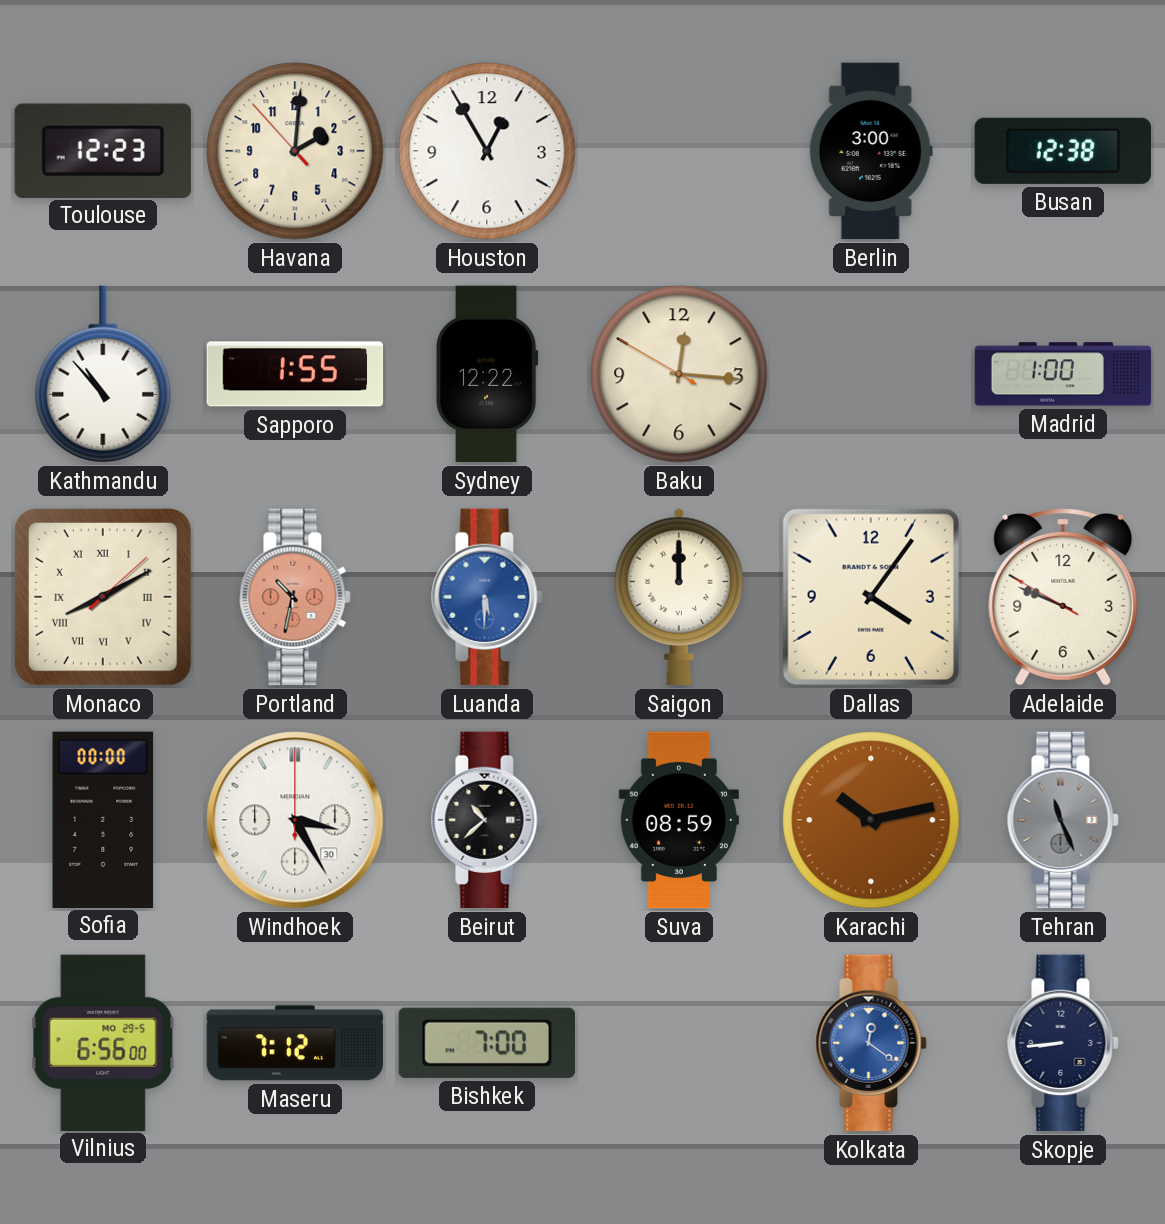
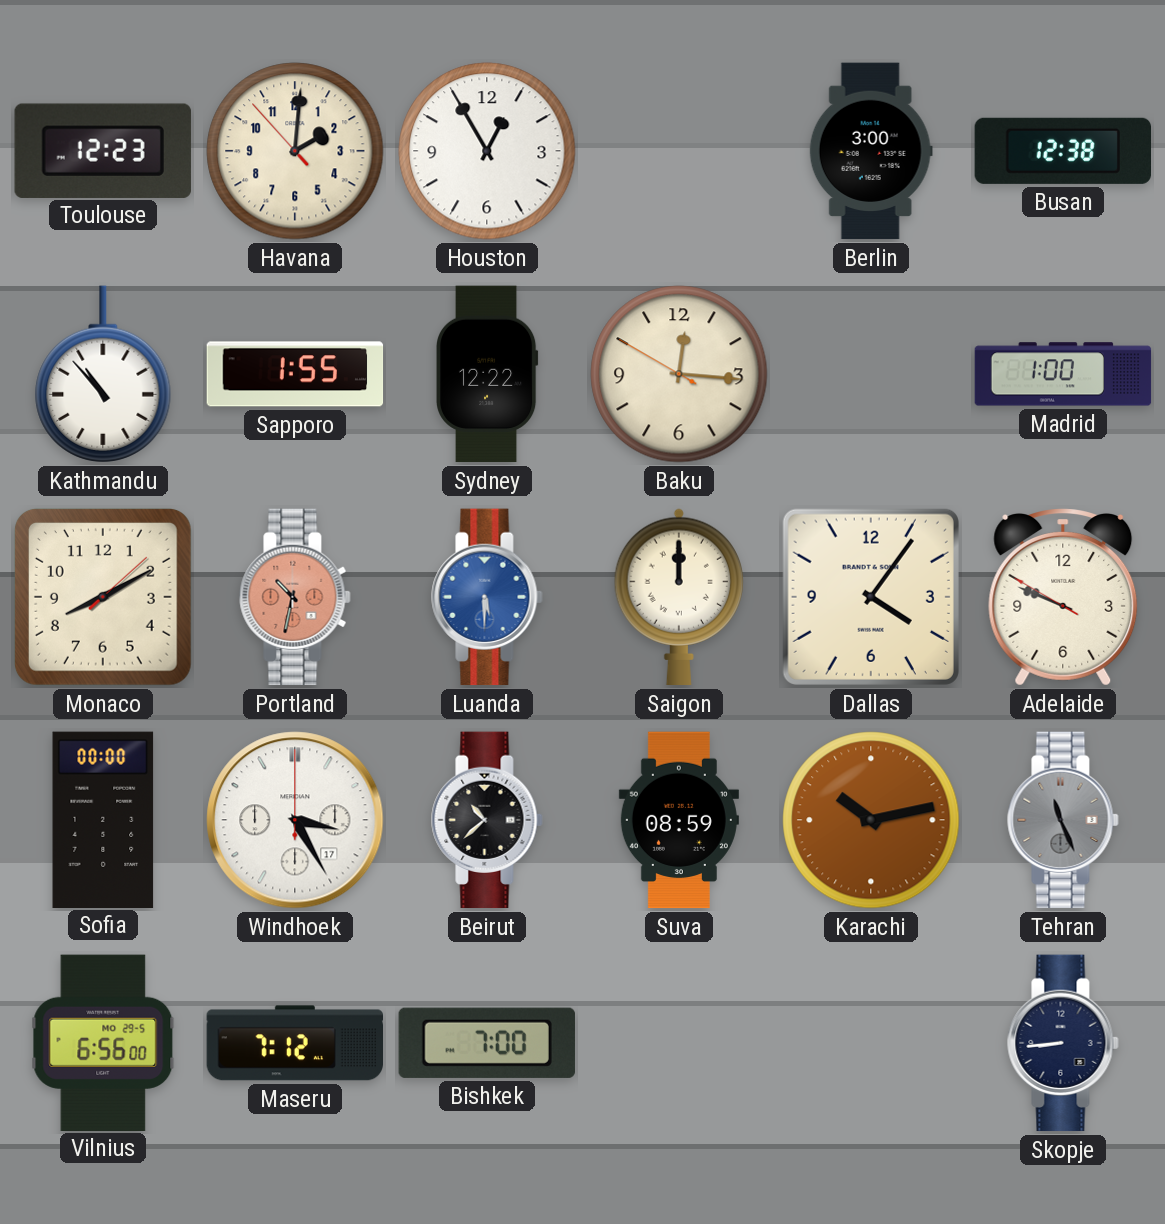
Monaco numerals: Roman -> Arabic (103, 597)
Windhoek date: 30 -> 17 (295, 820)
Kolkata: 12:21 -> none (871, 1043)
